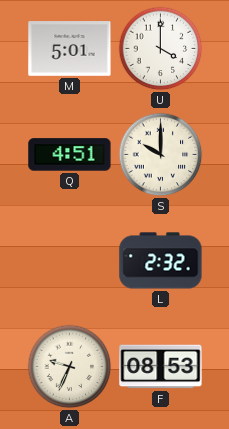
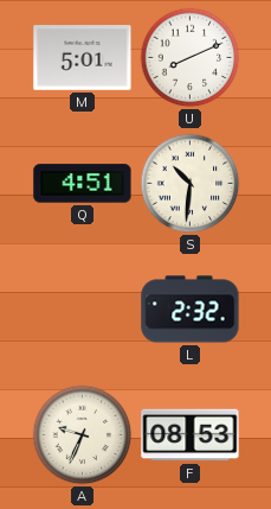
U: 4:00 -> 8:11 (191, 58)
S: 10:00 -> 10:31 (191, 184)
